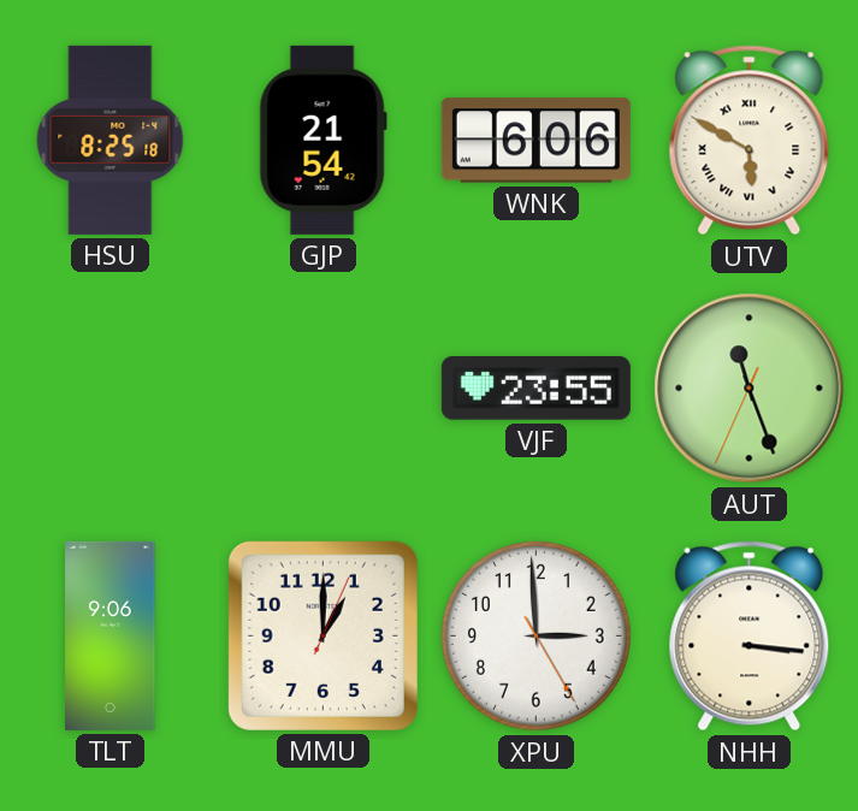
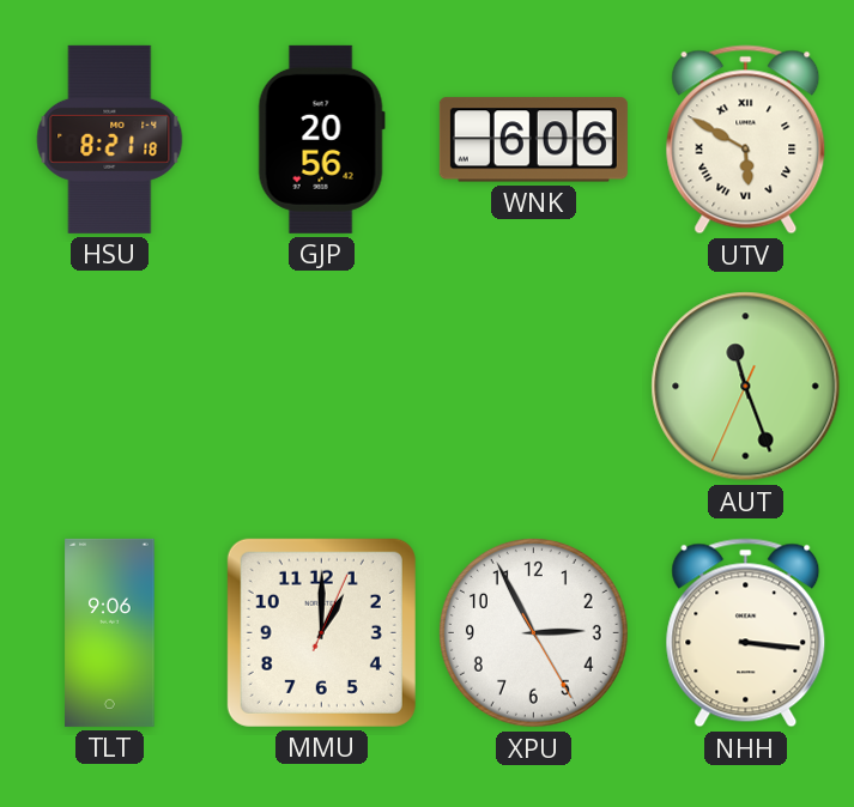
HSU: 8:25 -> 8:21 (110, 139)
GJP: 21:54 -> 20:56 (321, 139)
VJF: 23:55 -> none (535, 389)
XPU: 2:59 -> 2:55 (533, 632)
